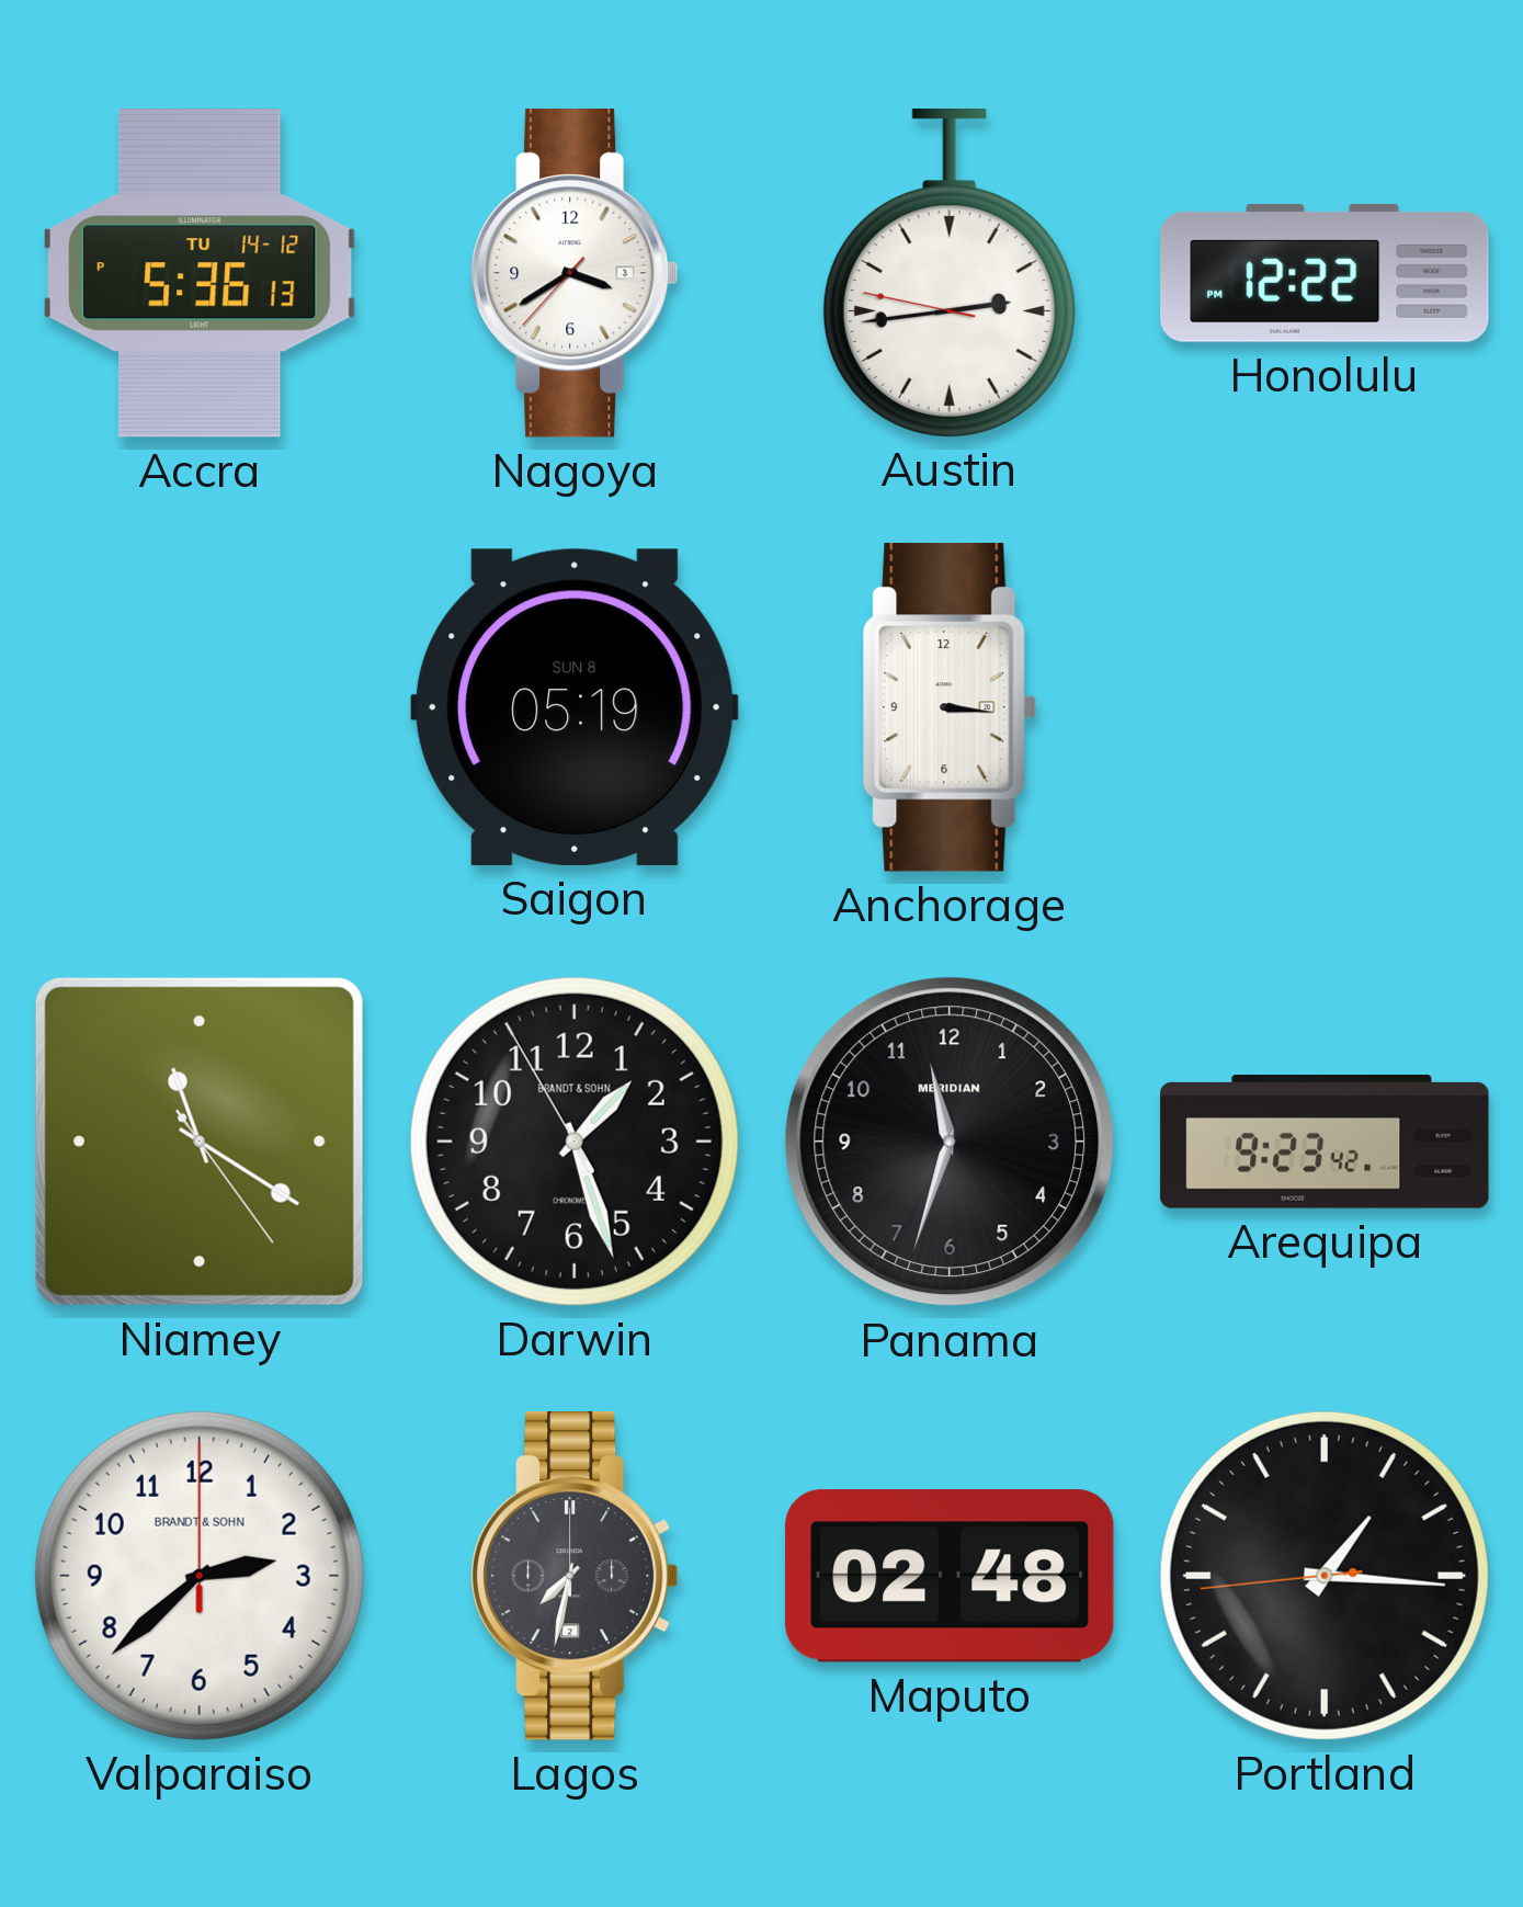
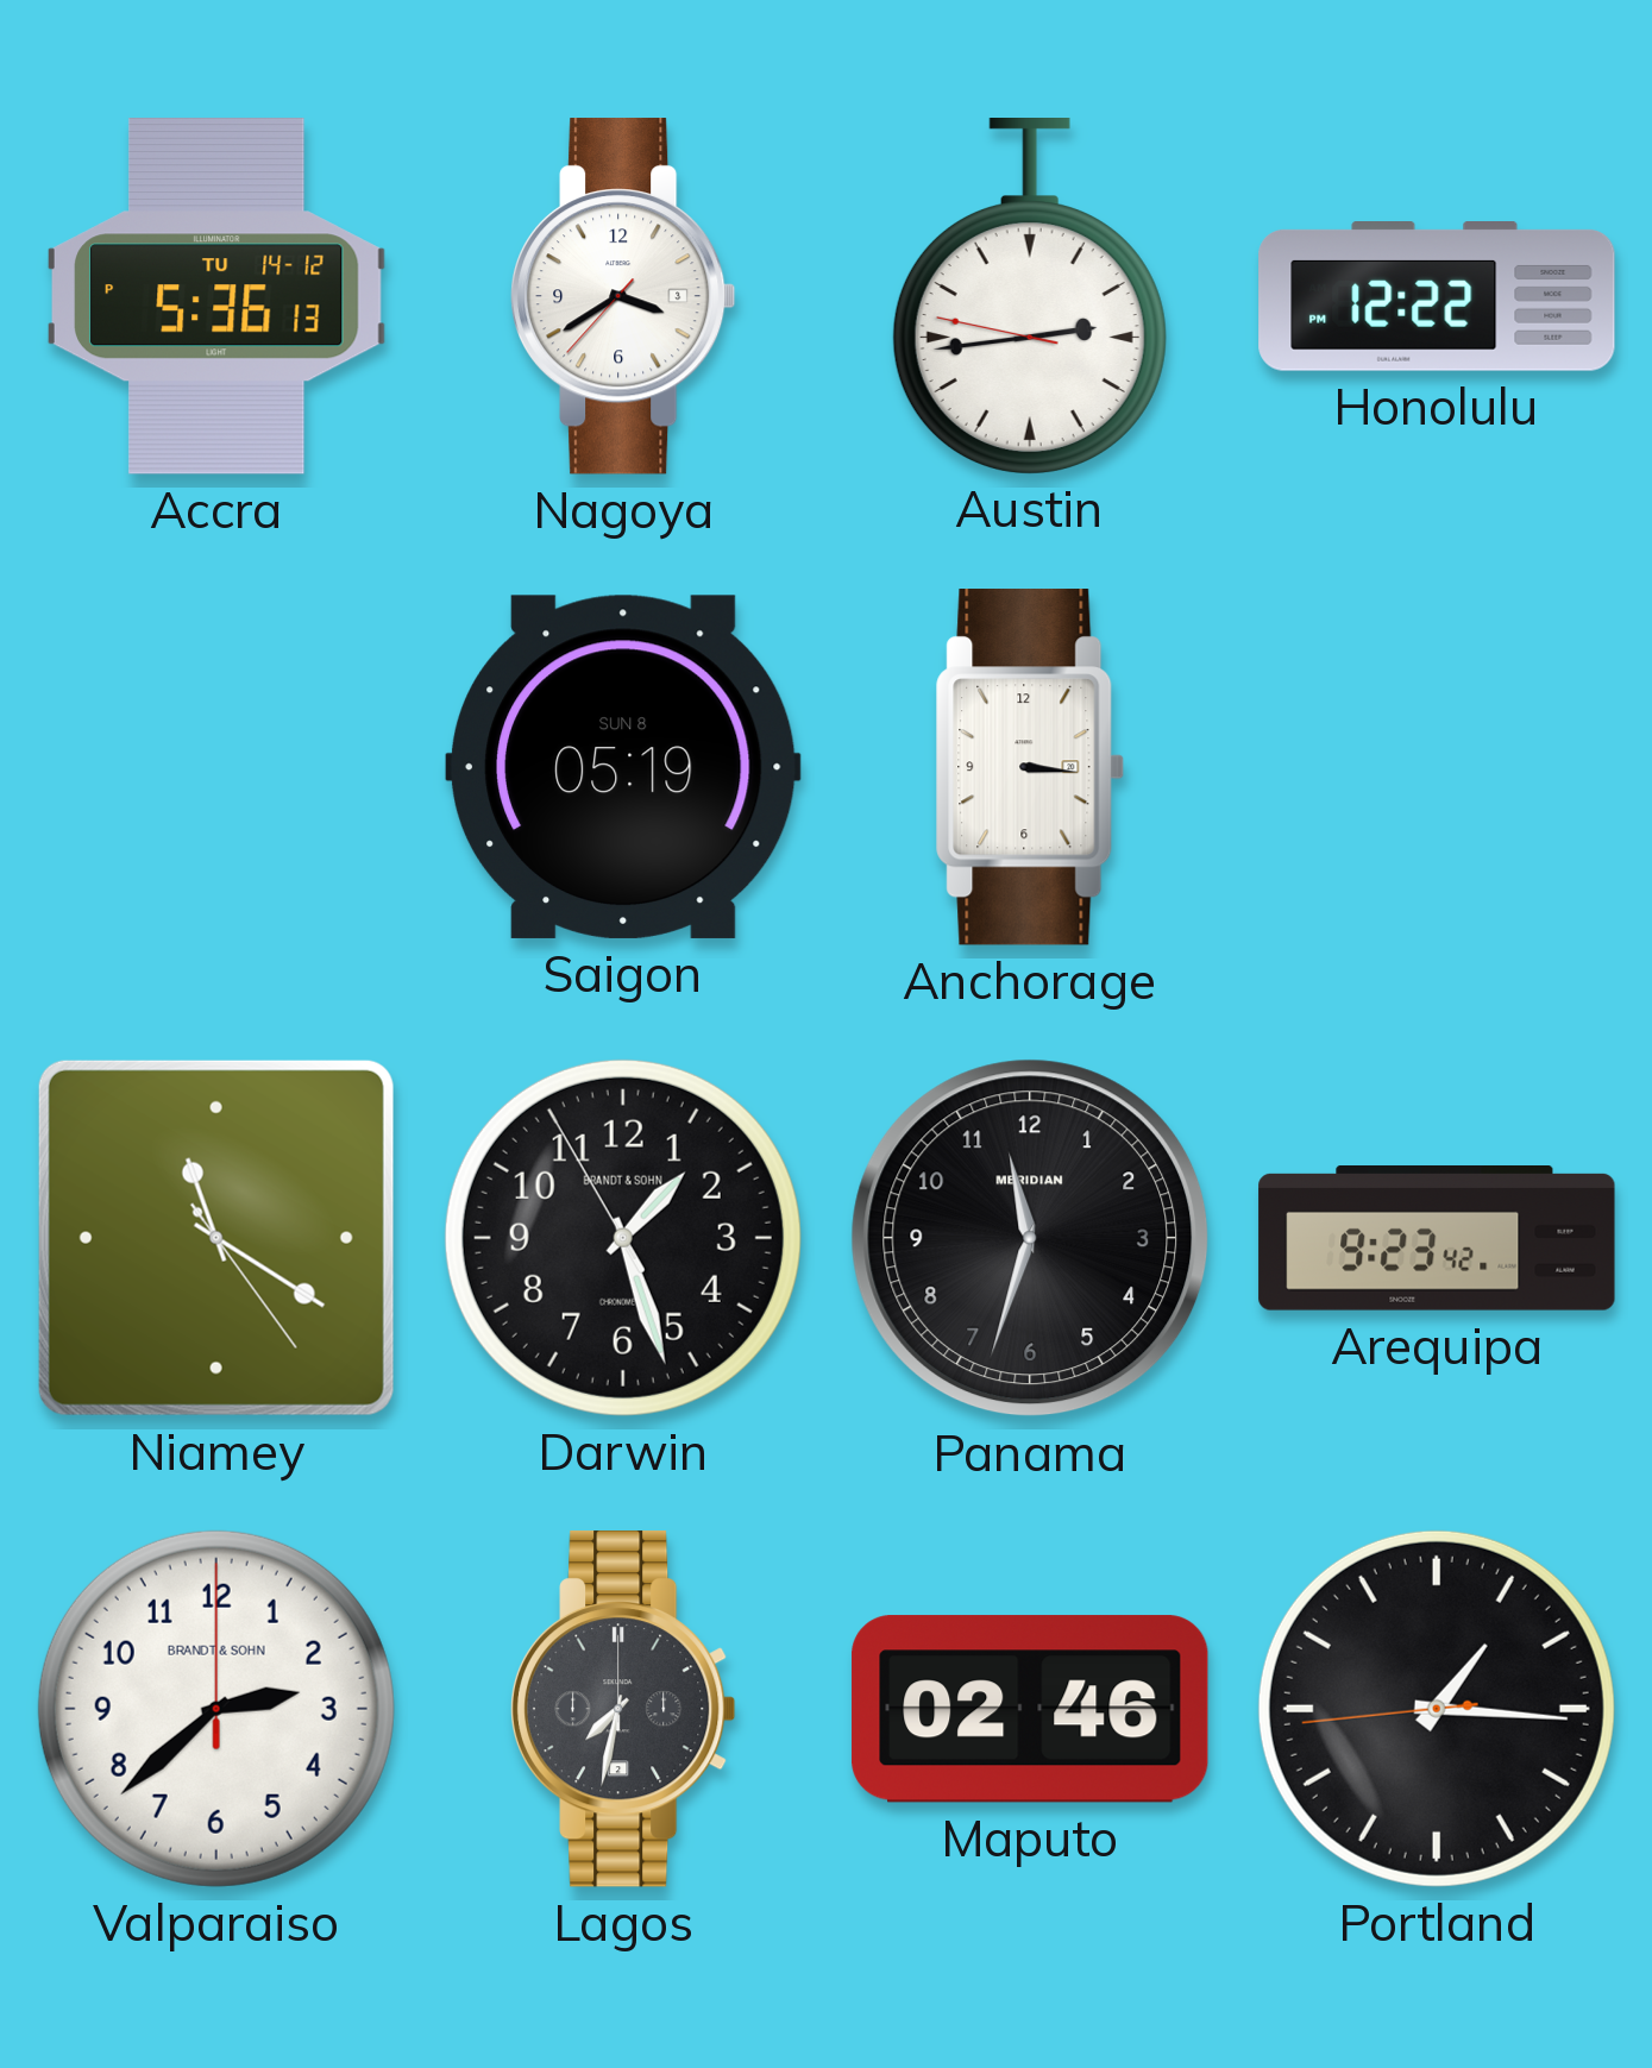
Maputo: 02:48 -> 02:46 (1030, 1709)
